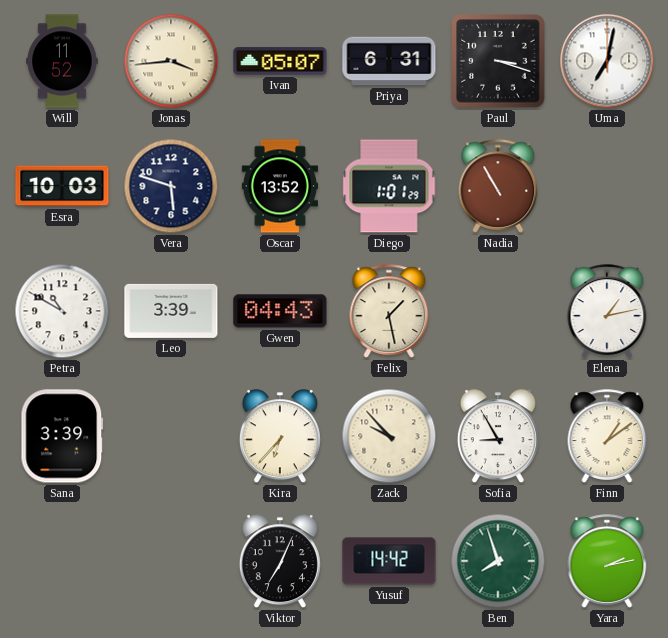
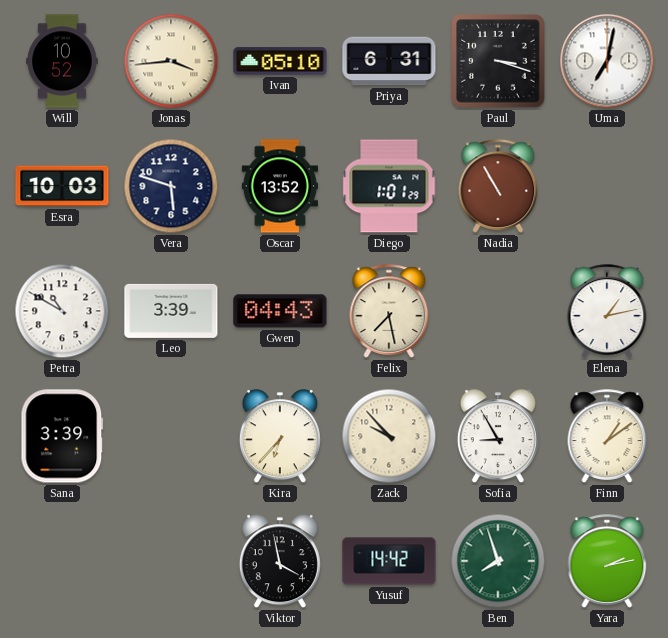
Will: 11:52 -> 10:52 (62, 61)
Ivan: 05:07 -> 05:10 (280, 61)
Felix: 1:28 -> 7:28 (389, 311)
Viktor: 7:04 -> 3:58 (280, 562)
